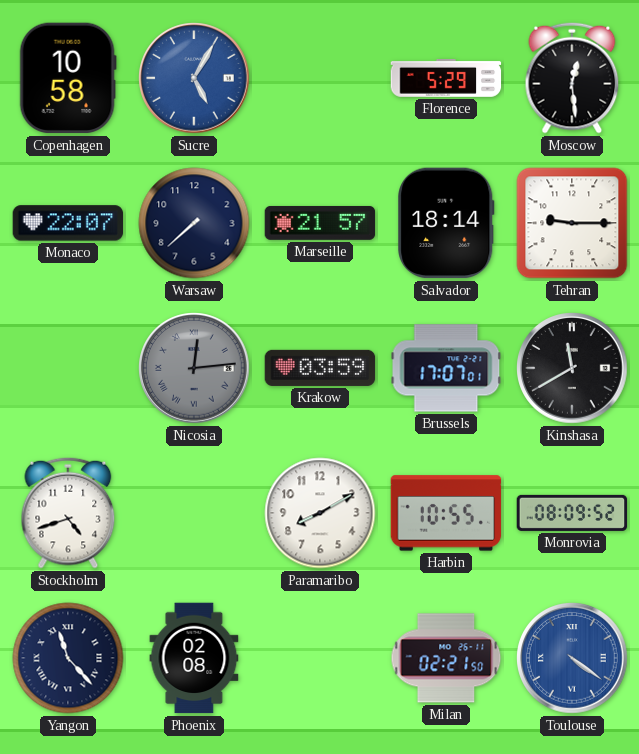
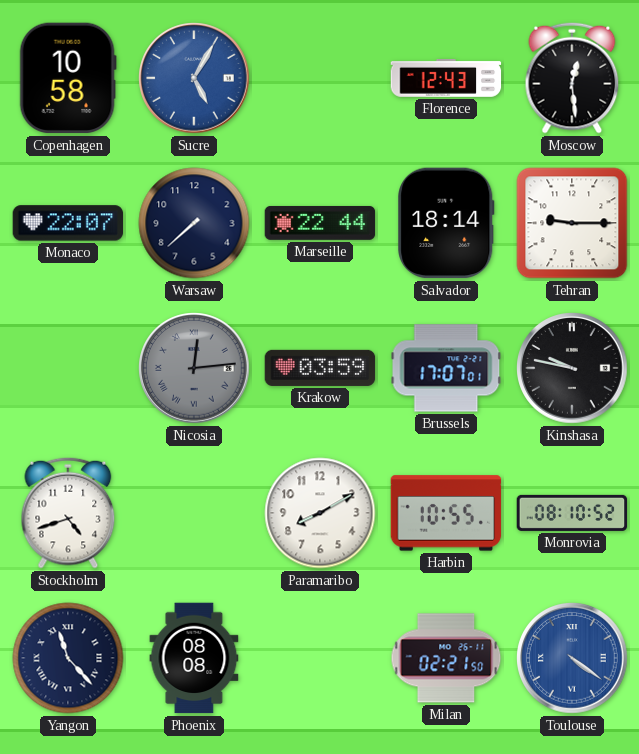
Florence: 5:29 -> 12:43 (446, 79)
Marseille: 21:57 -> 22:44 (320, 223)
Kinshasa: 11:40 -> 9:47 (572, 368)
Monrovia: 08:09 -> 08:10 (572, 513)
Phoenix: 02:08 -> 08:08 (194, 658)
